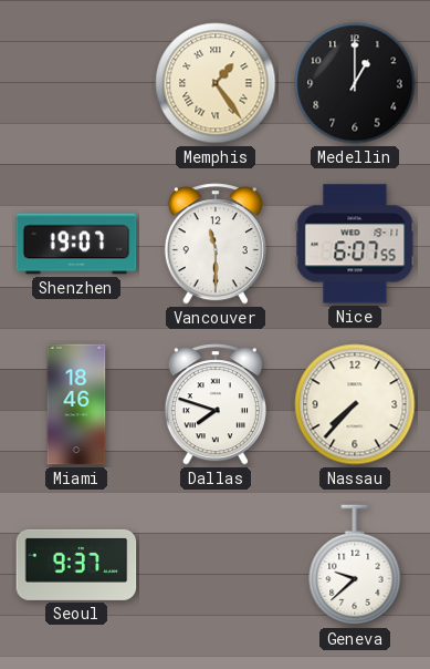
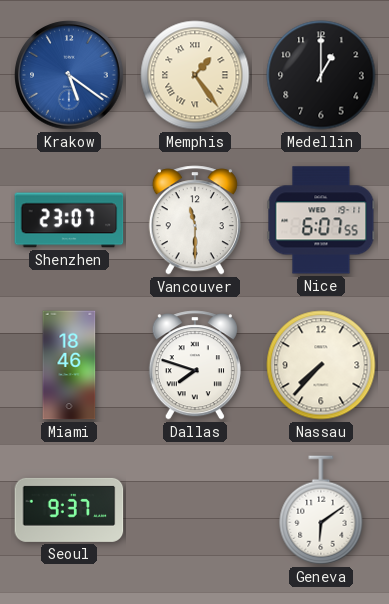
Krakow: none -> 5:21 (69, 75)
Shenzhen: 19:07 -> 23:07 (69, 220)
Geneva: 9:38 -> 6:09 (321, 510)
